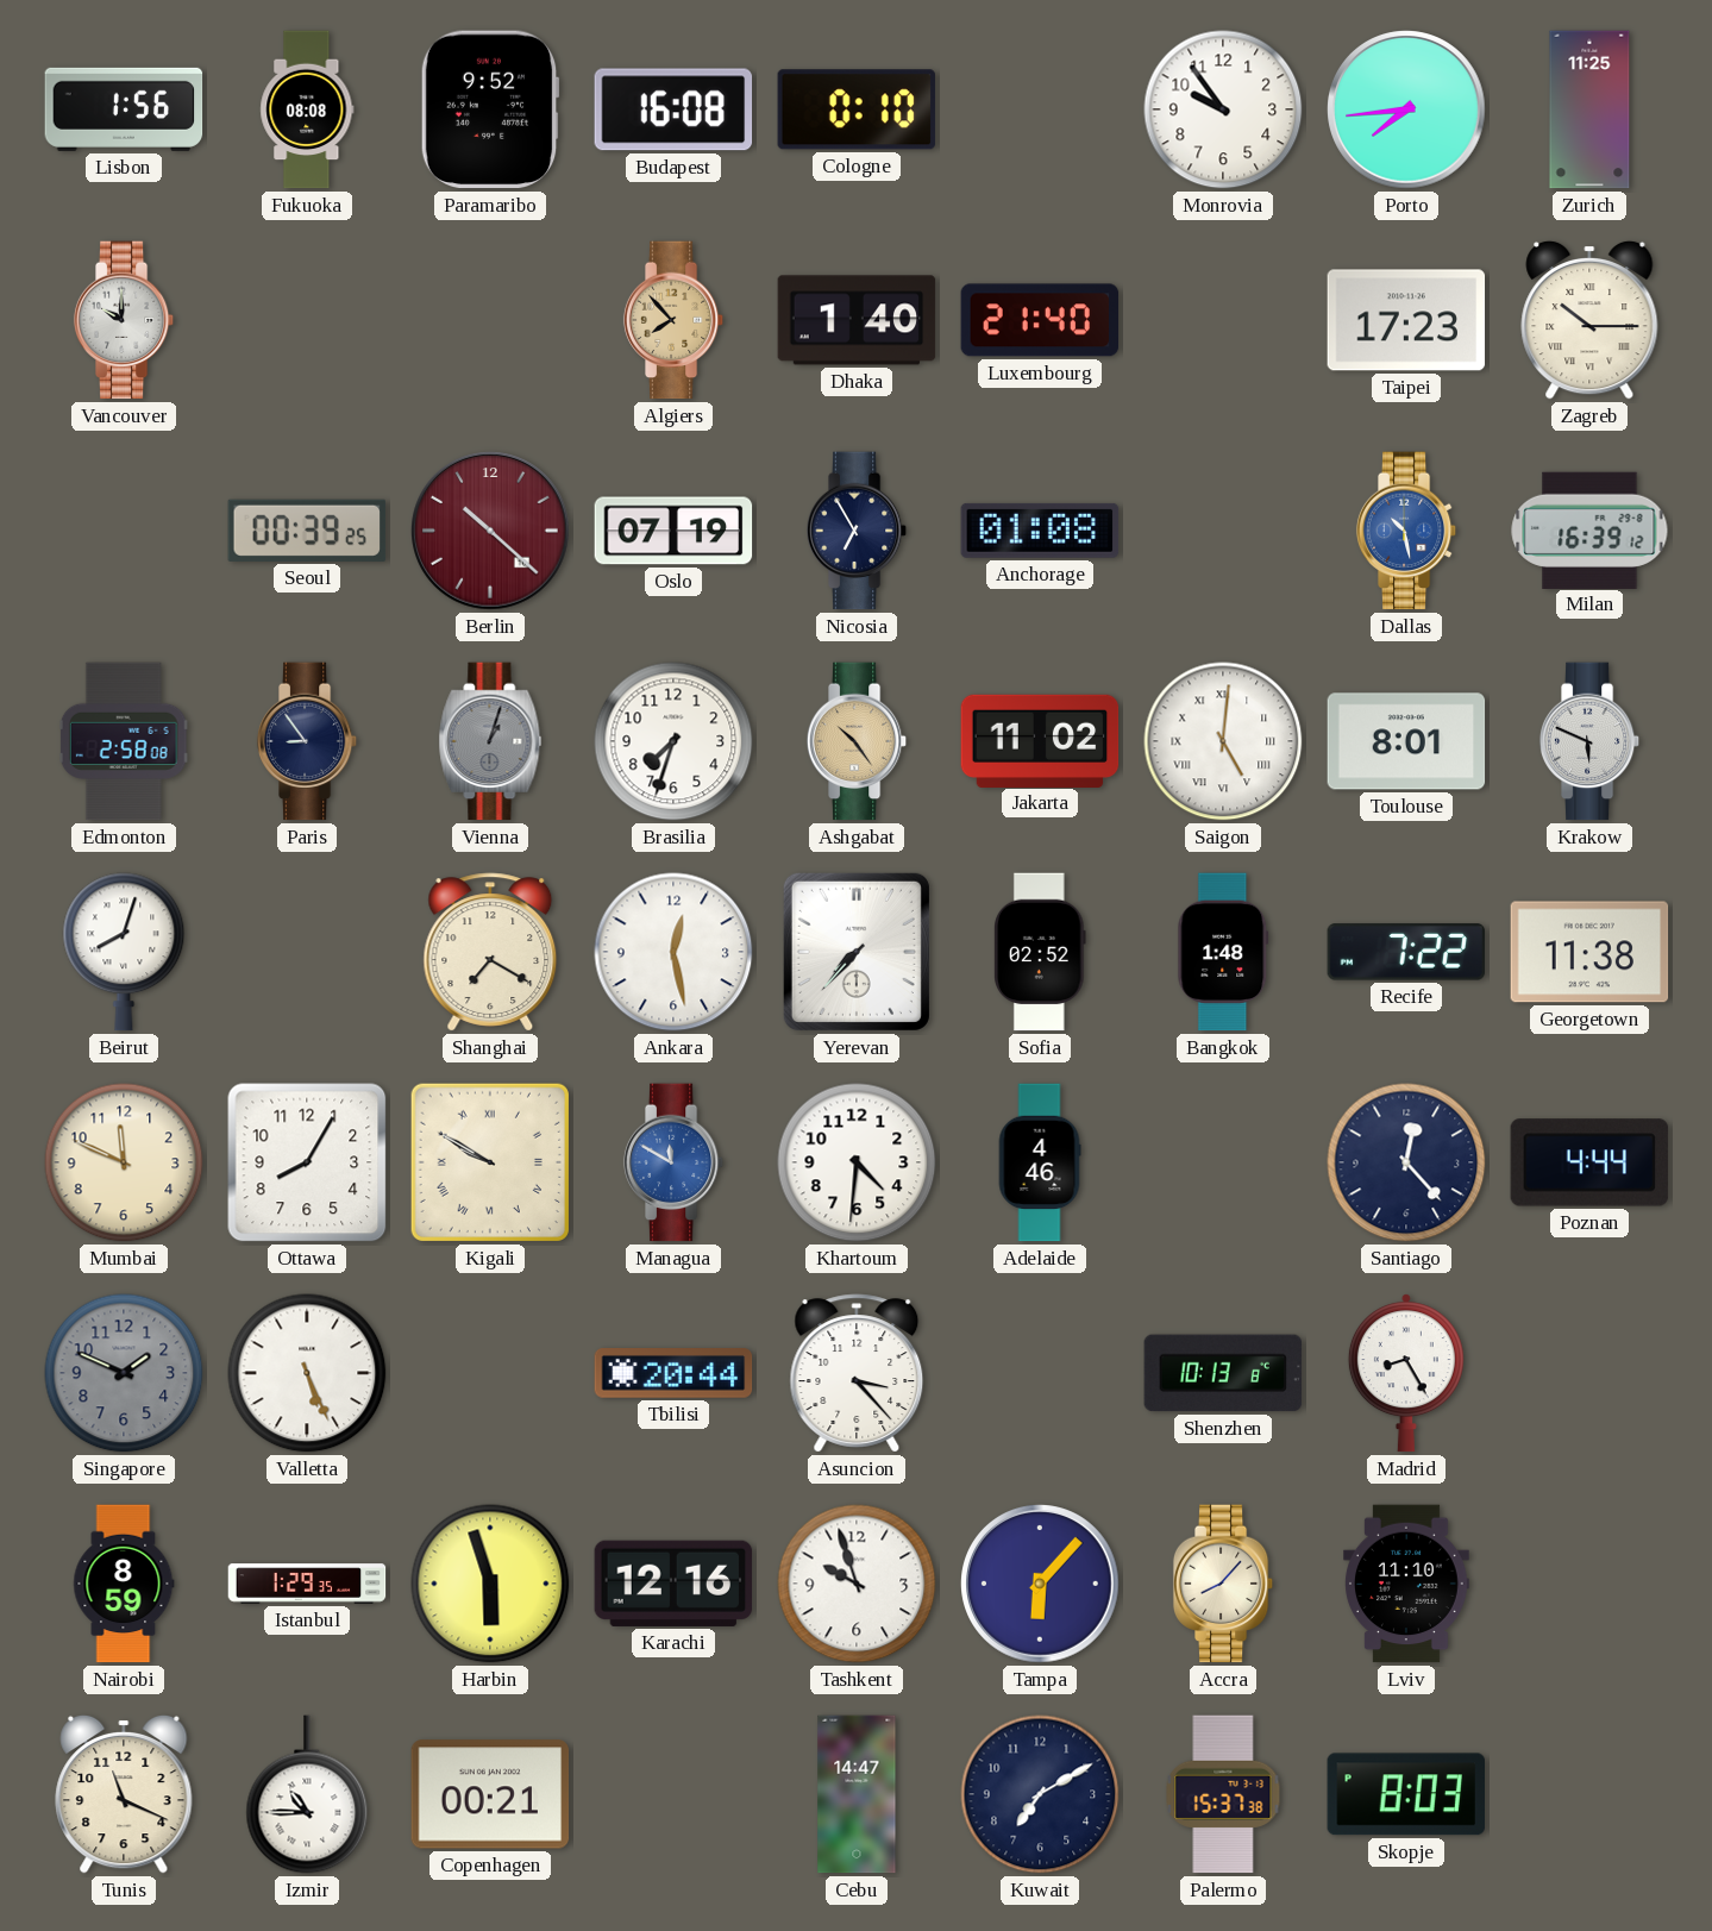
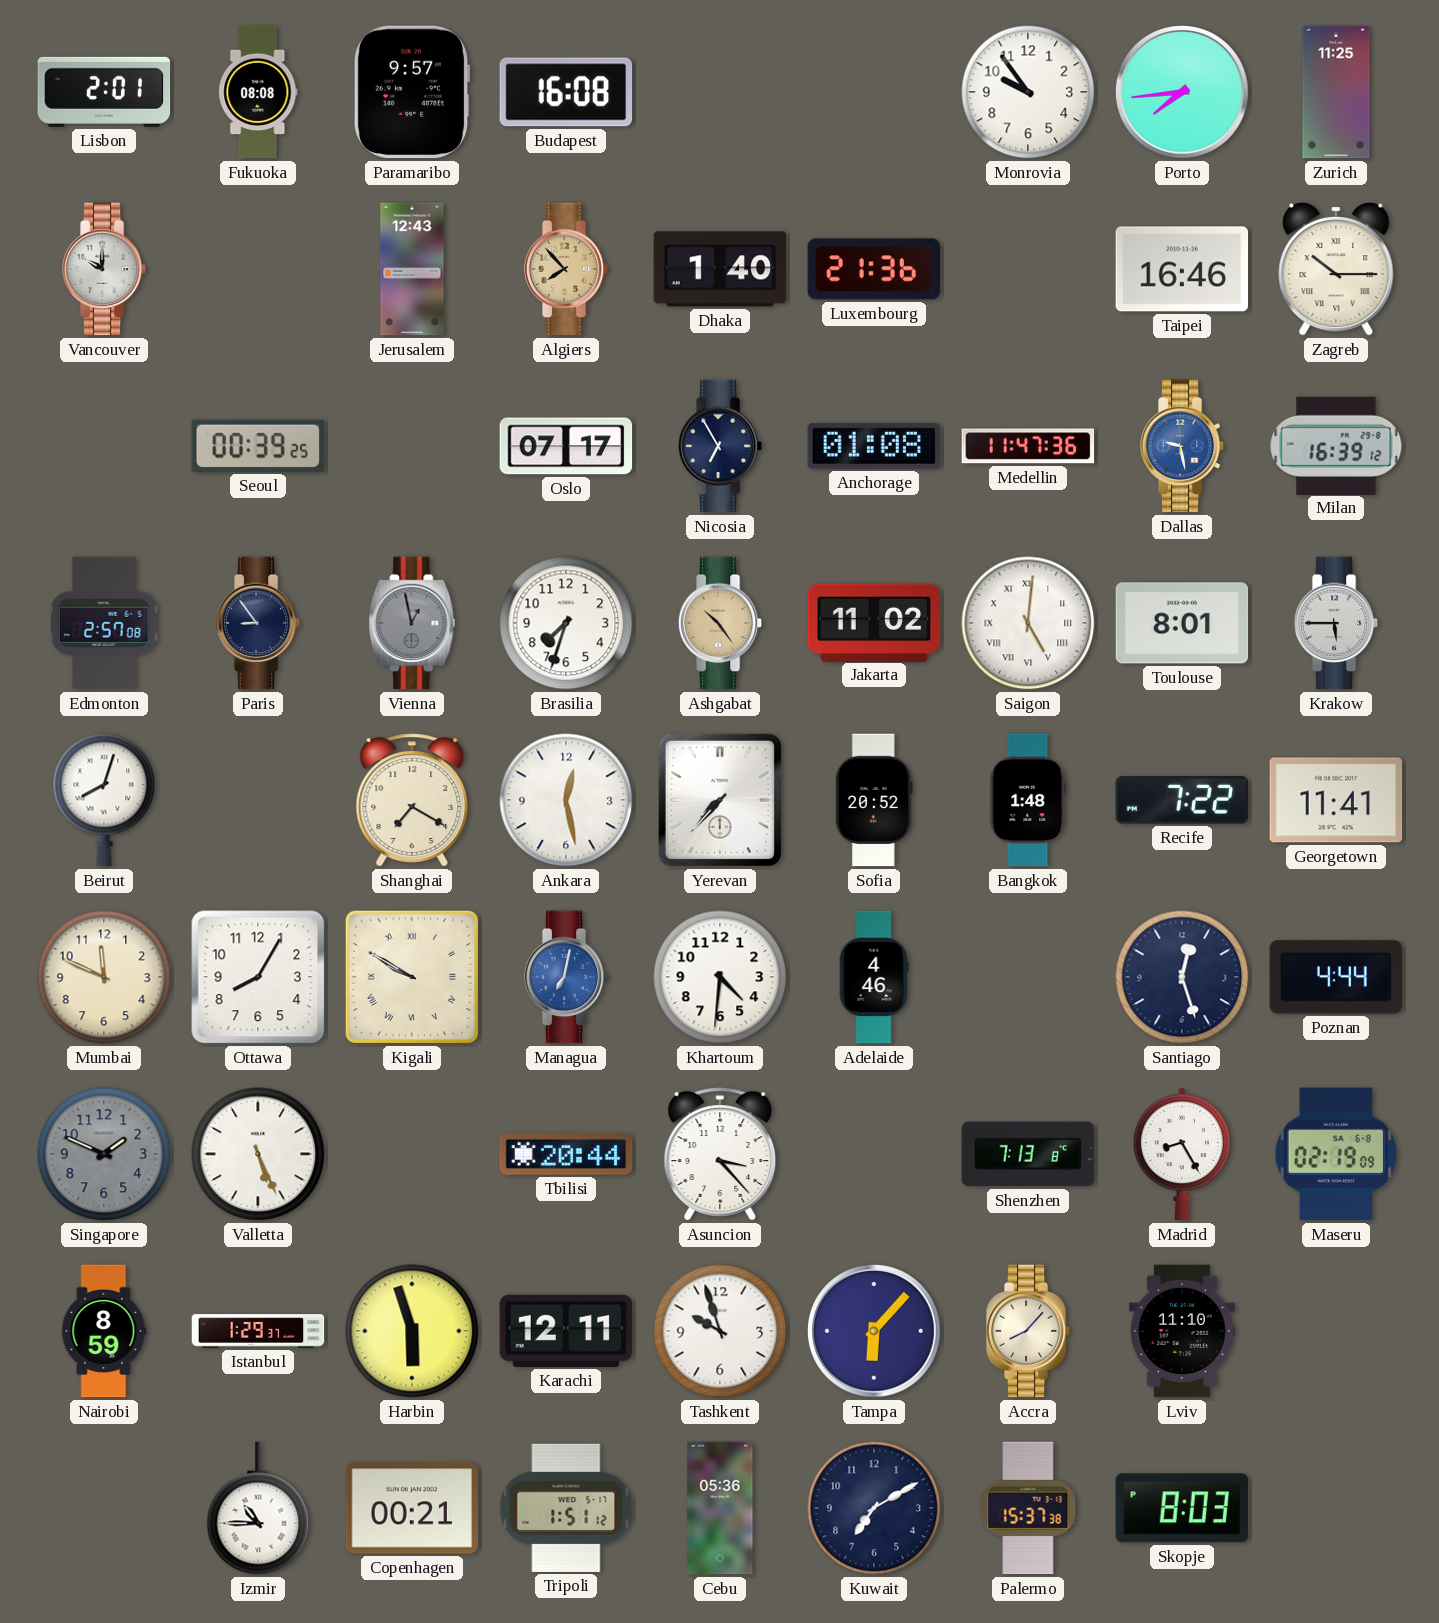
Lisbon: 1:56 -> 2:01 (104, 92)
Paramaribo: 9:52 -> 9:57 (412, 92)
Cologne: 0:10 -> none (855, 109)
Jerusalem: none -> 12:43 (412, 269)
Luxembourg: 21:40 -> 21:36 (874, 269)
Taipei: 17:23 -> 16:46 (1182, 269)
Berlin: 10:22 -> none (490, 531)
Oslo: 07:19 -> 07:17 (566, 446)
Medellin: none -> 11:47 (1028, 446)
Dallas: 10:28 -> 9:28 (1182, 446)
Edmonton: 2:58 -> 2:57 (104, 623)
Vienna: 1:03 -> 12:58 (412, 623)
Krakow: 5:49 -> 5:45 (1336, 623)
Sofia: 02:52 -> 20:52 (875, 800)
Georgetown: 11:38 -> 11:41 (1336, 800)
Managua: 11:50 -> 7:02 (566, 977)
Santiago: 12:23 -> 12:27 (1182, 977)
Shenzhen: 10:13 -> 7:13 (1028, 1154)
Maseru: none -> 02:19 (1336, 1154)
Istanbul: 1:29:35 -> 1:29:37 (258, 1331)
Karachi: 12:16 -> 12:11 (566, 1331)
Tunis: 11:19 -> none (124, 1794)
Tripoli: none -> 1:51 (566, 1508)
Cebu: 14:47 -> 05:36 (720, 1508)
